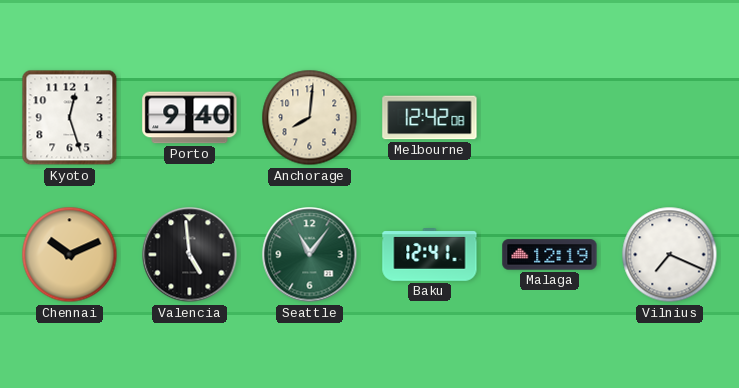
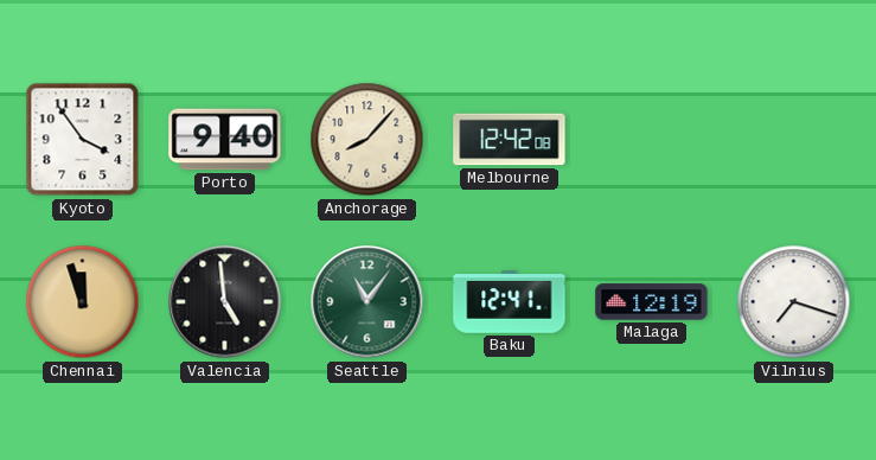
Kyoto: 12:27 -> 3:54 (83, 140)
Anchorage: 8:01 -> 8:07 (367, 140)
Chennai: 10:11 -> 11:57 (83, 302)
Vilnius: 7:19 -> 7:18 (794, 302)
